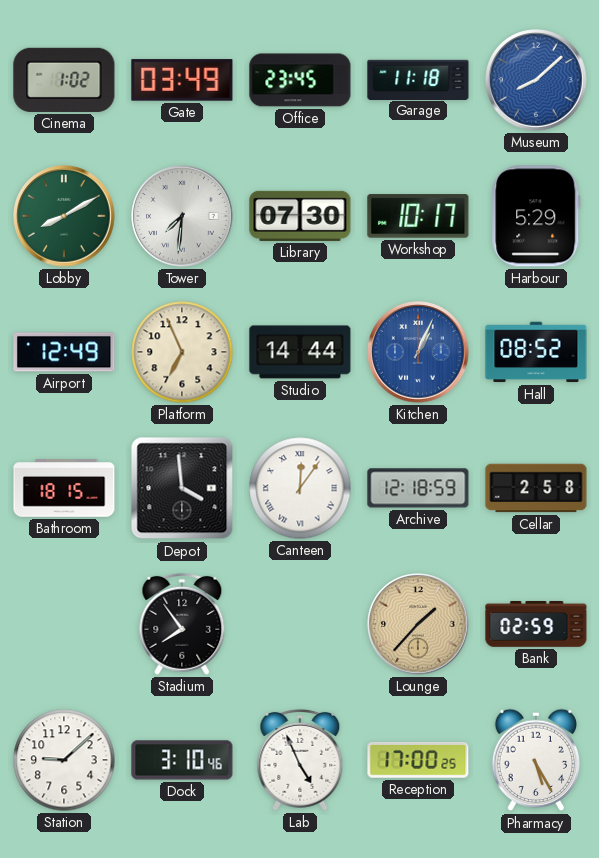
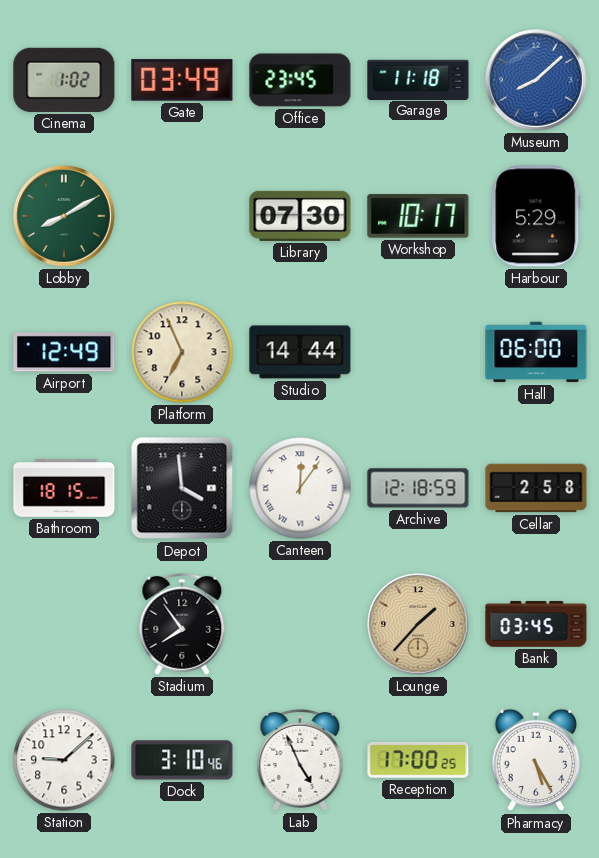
Tower: 7:31 -> none (182, 216)
Kitchen: 1:04 -> none (418, 352)
Hall: 08:52 -> 06:00 (536, 352)
Bank: 02:59 -> 03:45 (536, 624)
